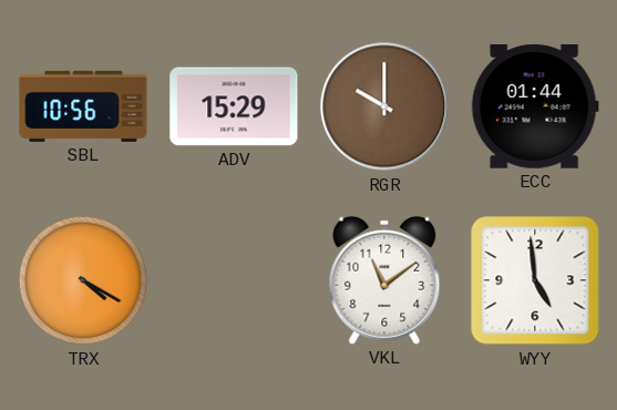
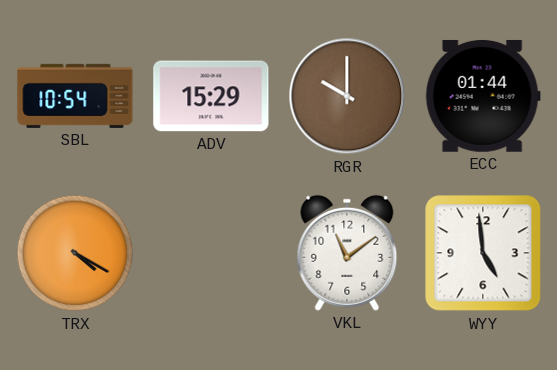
SBL: 10:56 -> 10:54 (75, 96)
